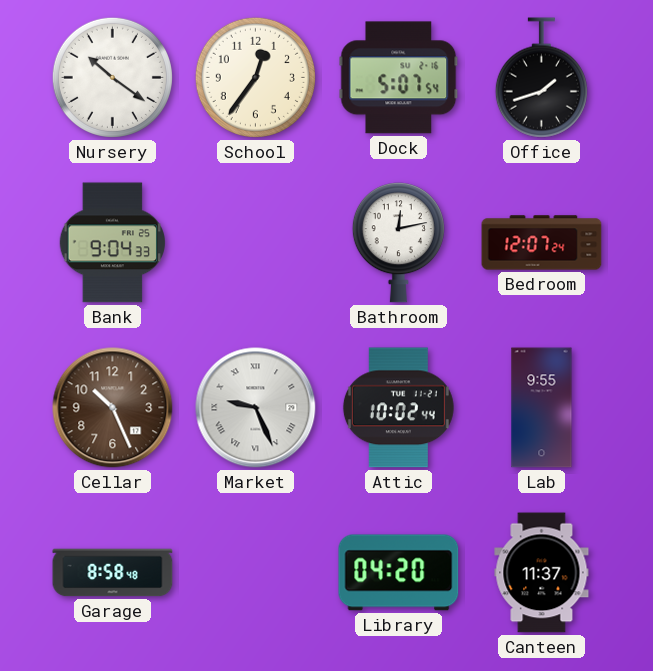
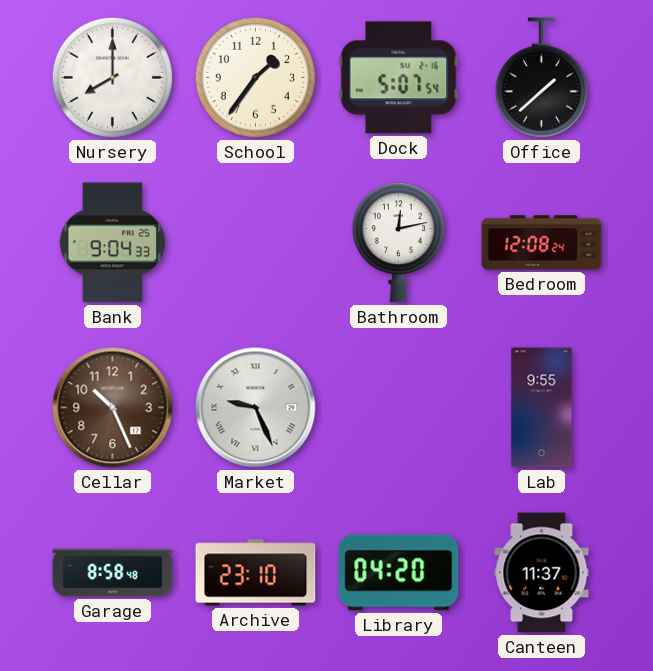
Nursery: 10:21 -> 8:00 (112, 77)
School: 12:36 -> 1:36 (255, 77)
Office: 1:42 -> 1:38 (541, 78)
Bedroom: 12:07 -> 12:08 (542, 243)
Attic: 10:02 -> none (398, 408)
Archive: none -> 23:10 (256, 573)
